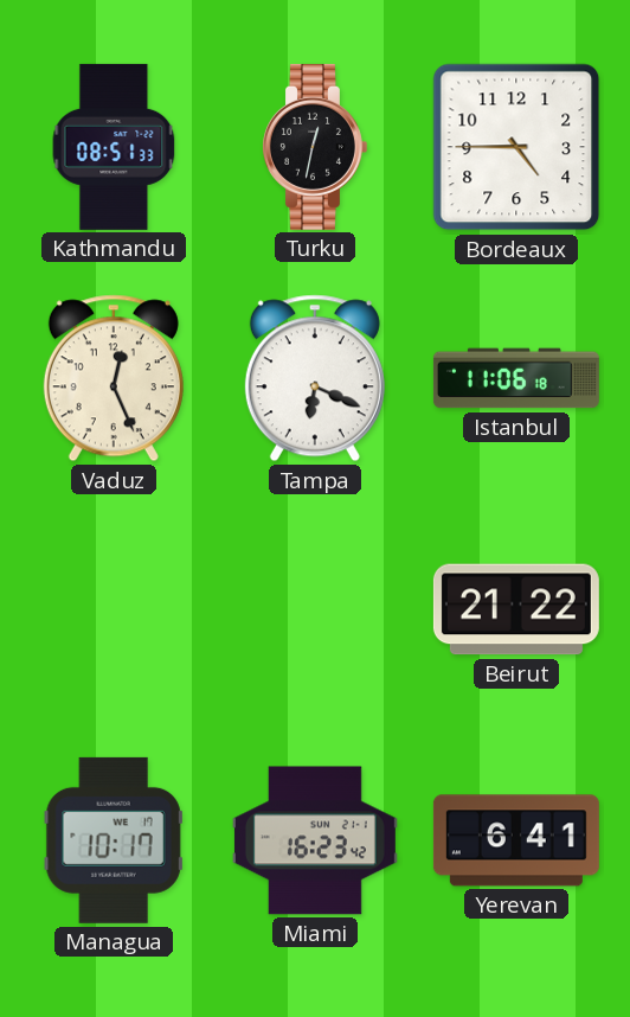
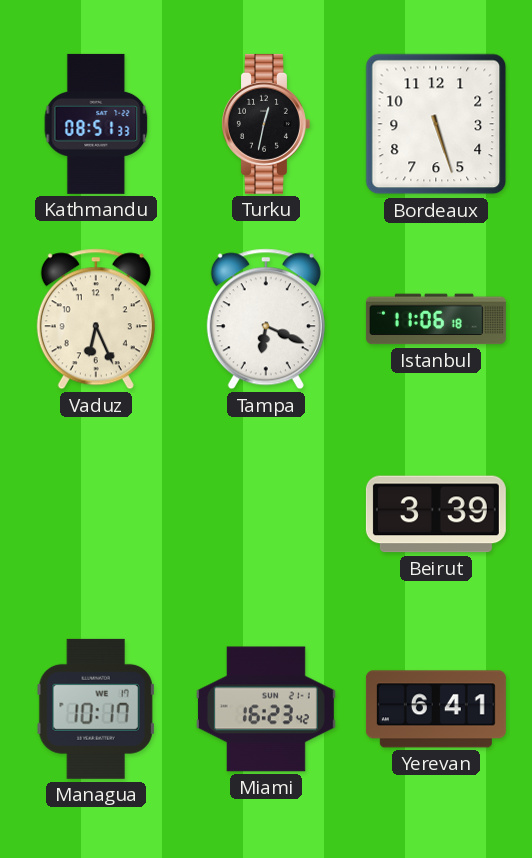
Bordeaux: 4:45 -> 5:27 (436, 124)
Vaduz: 12:26 -> 6:26 (96, 319)
Beirut: 21:22 -> 3:39 (436, 514)
